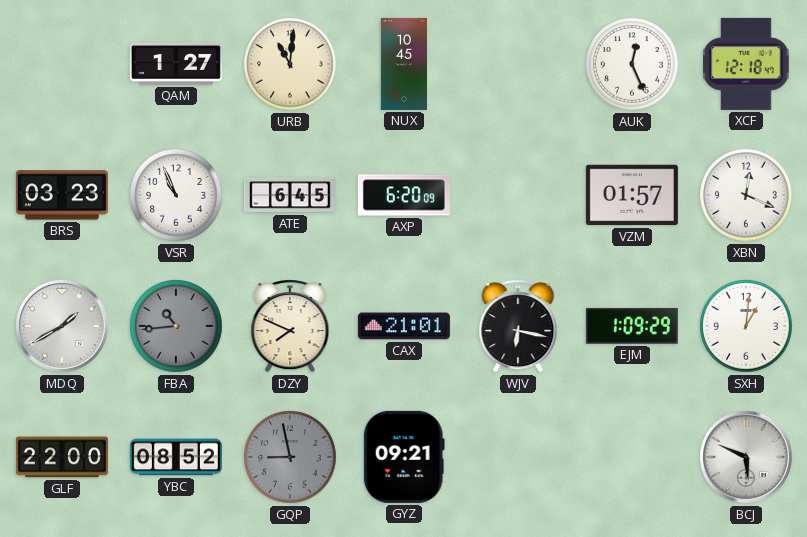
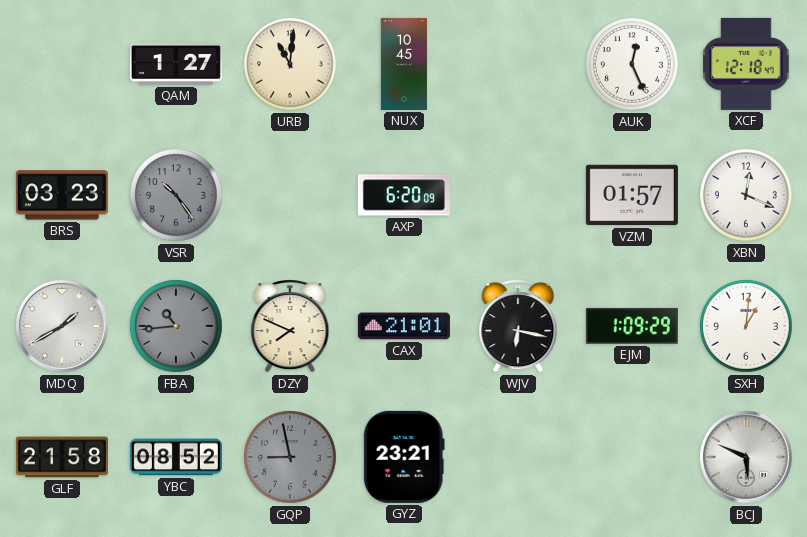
VSR: 10:56 -> 10:24 (176, 195)
VSR dial: white -> grey (176, 195)
ATE: 6:45 -> none (290, 195)
GLF: 22:00 -> 21:58 (62, 457)
GYZ: 09:21 -> 23:21 (404, 457)
